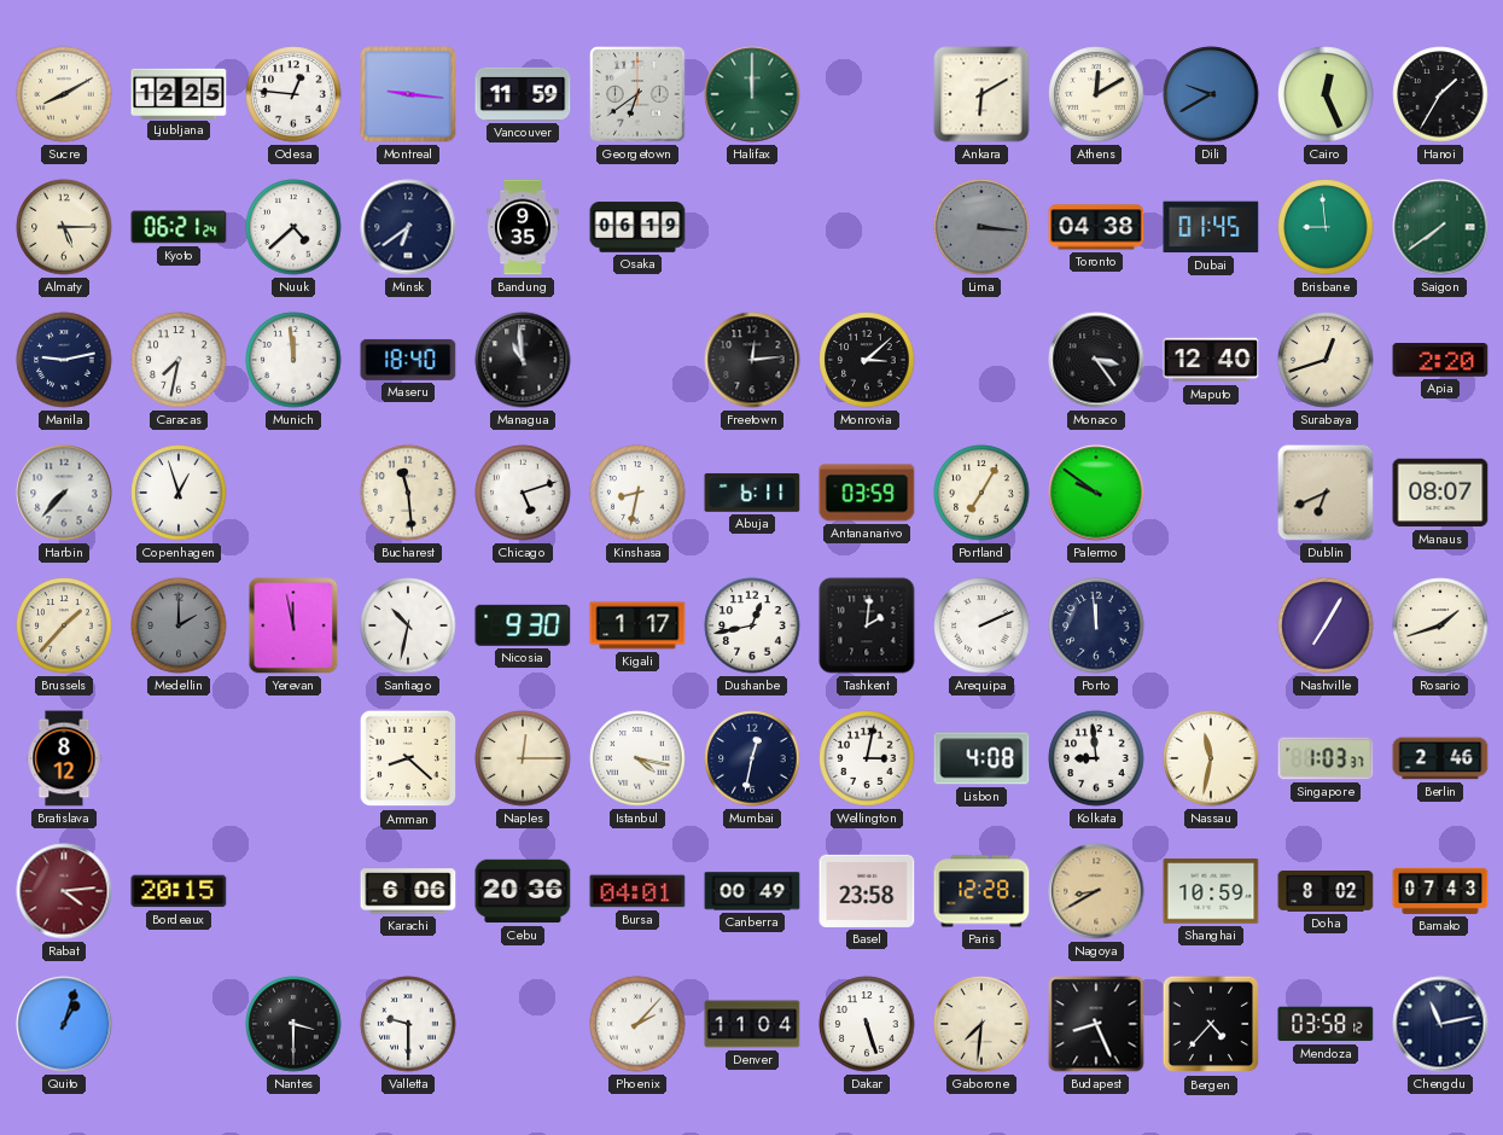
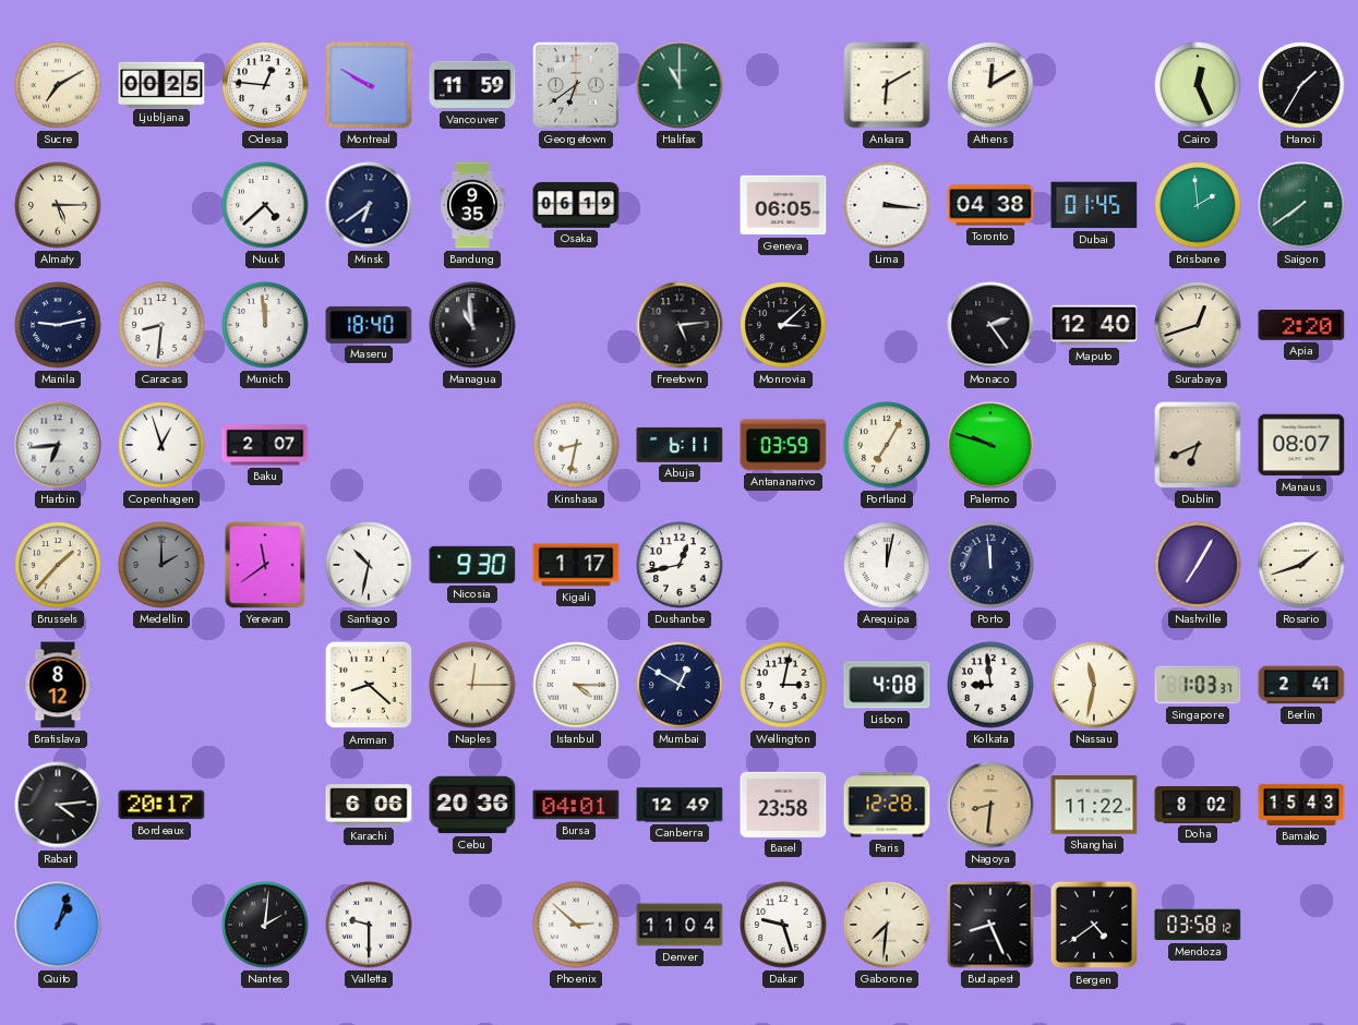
Sucre: 8:10 -> 7:10 (58, 85)
Ljubljana: 12:25 -> 00:25 (161, 84)
Montreal: 9:16 -> 9:50 (369, 85)
Halifax: 12:00 -> 11:00 (680, 85)
Dili: 9:40 -> none (1211, 94)
Kyoto: 06:21 -> none (179, 227)
Geneva: none -> 06:05 (783, 205)
Lima dial: grey -> white (887, 205)
Brisbane: 8:59 -> 1:59 (1198, 205)
Caracas: 7:32 -> 8:31 (161, 325)
Freetown: 12:14 -> 5:14 (680, 325)
Monaco: 3:24 -> 2:24 (990, 325)
Harbin: 7:37 -> 6:44 (58, 445)
Baku: none -> 2:07 (265, 445)
Bucharest: 11:29 -> none (408, 493)
Chicago: 5:12 -> none (523, 493)
Palermo: 9:51 -> 9:48 (990, 445)
Yerevan: 11:58 -> 11:39 (265, 565)
Tashkent: 2:01 -> none (867, 625)
Arequipa: 2:11 -> 12:02 (887, 565)
Istanbul: 4:17 -> 4:15 (576, 685)
Mumbai: 12:32 -> 12:50 (680, 685)
Berlin: 2:46 -> 2:41 (1301, 685)
Rabat dial: burgundy -> black (58, 805)
Bordeaux: 20:15 -> 20:17 (161, 805)
Canberra: 00:49 -> 12:49 (680, 805)
Nagoya: 8:40 -> 8:31 (990, 805)
Shanghai: 10:59 -> 11:22 (1094, 805)
Bamako: 07:43 -> 15:43 (1301, 805)
Nantes: 3:30 -> 2:01 (265, 925)
Phoenix: 2:07 -> 2:52 (576, 925)
Dakar: 5:27 -> 9:27 (783, 925)
Bergen: 4:37 -> 4:39 (1094, 925)
Chengdu: 11:13 -> none (1440, 1024)
